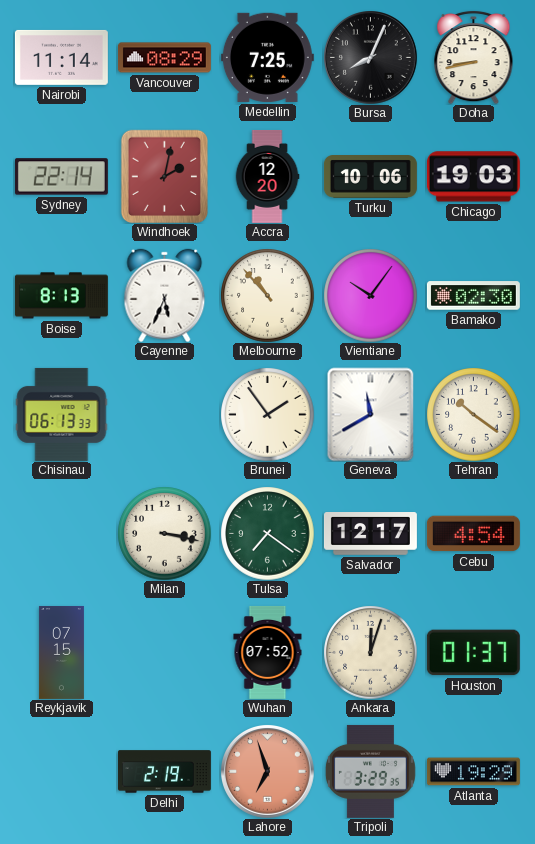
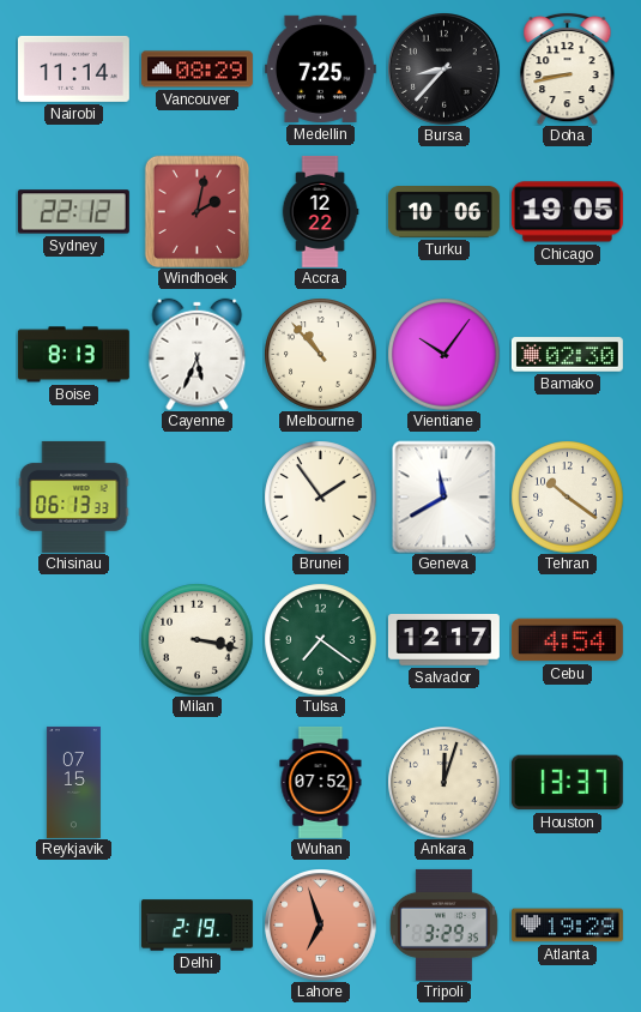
Bursa: 8:04 -> 8:37 (445, 70)
Sydney: 22:14 -> 22:12 (73, 212)
Accra: 12:20 -> 12:22 (320, 211)
Chicago: 19:03 -> 19:05 (567, 212)
Houston: 01:37 -> 13:37 (567, 783)
